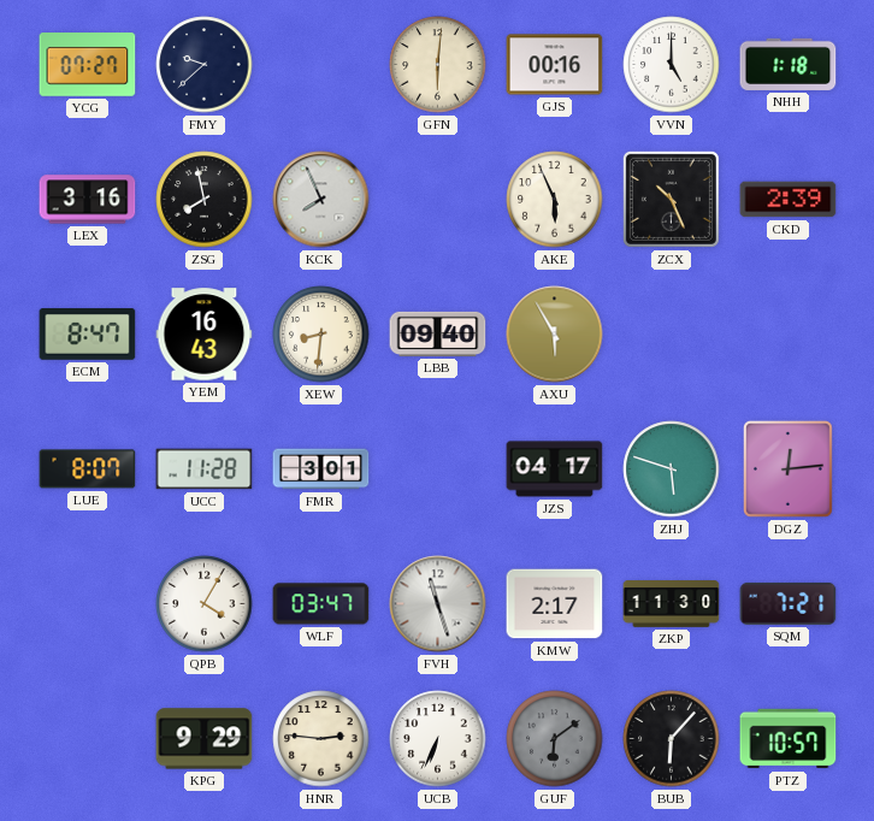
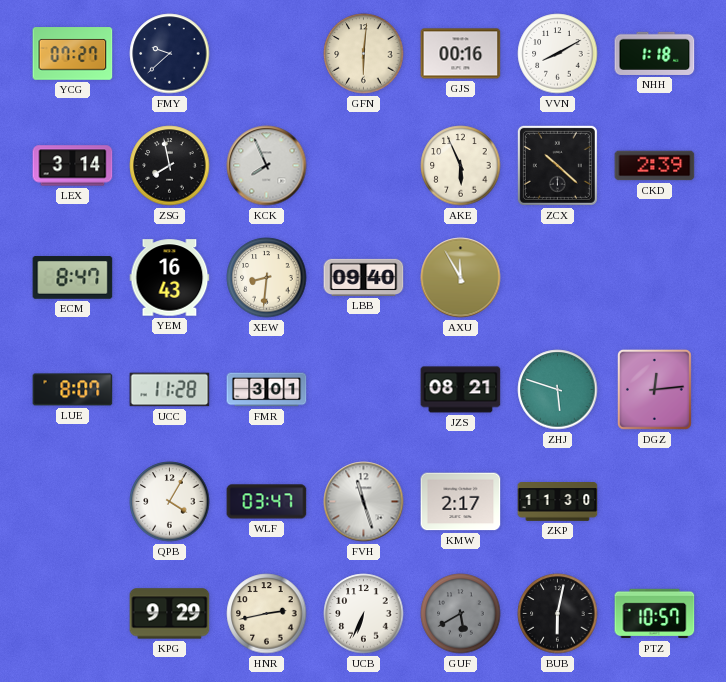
VVN: 5:00 -> 8:10 (558, 54)
LEX: 3:16 -> 3:14 (73, 166)
ZCX: 10:26 -> 10:22 (557, 165)
AXU: 5:55 -> 11:55 (461, 278)
JZS: 04:17 -> 08:21 (461, 390)
SQM: 7:21 -> none (789, 603)
HNR: 2:46 -> 2:43 (267, 614)
GUF: 6:09 -> 5:40 (461, 614)
BUB: 6:07 -> 6:02 (558, 614)
